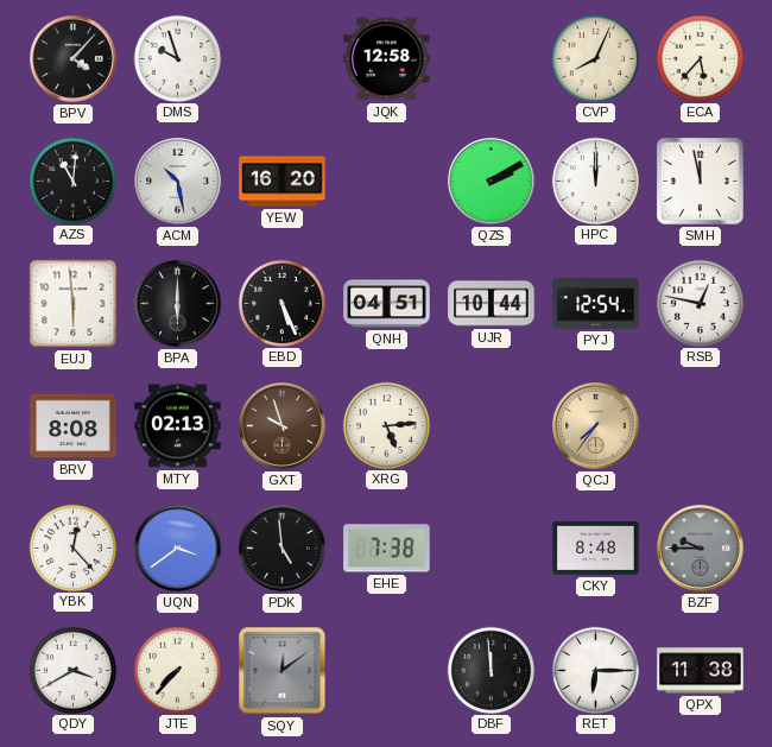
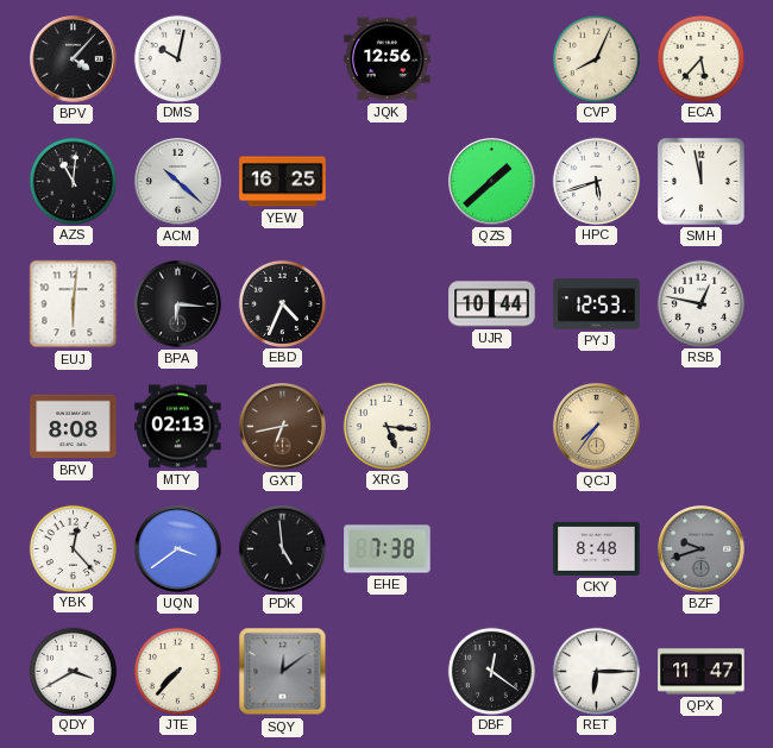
DMS: 9:57 -> 10:02 (177, 58)
JQK: 12:58 -> 12:56 (388, 59)
ACM: 10:28 -> 10:22 (178, 182)
YEW: 16:20 -> 16:25 (283, 182)
QZS: 2:10 -> 1:38 (492, 182)
HPC: 12:00 -> 5:42 (596, 181)
EUJ: 5:59 -> 6:01 (74, 304)
BPA: 6:00 -> 6:16 (178, 304)
EBD: 5:26 -> 4:34 (282, 303)
QNH: 04:51 -> none (387, 304)
PYJ: 12:54 -> 12:53 (597, 304)
GXT: 9:57 -> 6:43 (283, 427)
XRG: 5:14 -> 5:16 (386, 426)
BZF: 9:45 -> 9:42 (702, 549)
DBF: 11:59 -> 12:21 (491, 671)
QPX: 11:38 -> 11:47 (702, 672)
